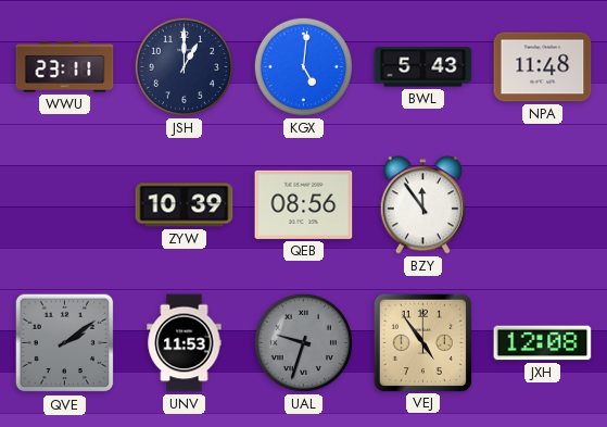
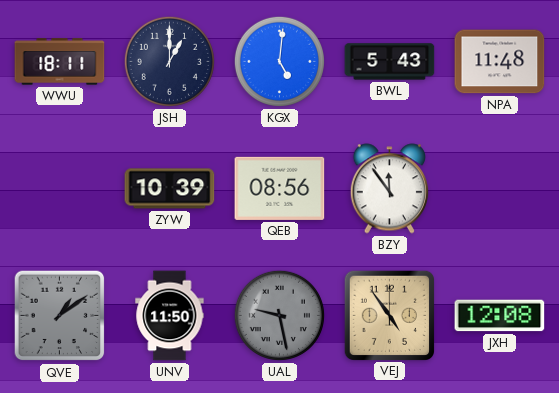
WWU: 23:11 -> 18:11 (60, 62)
QVE: 2:09 -> 1:09 (60, 316)
UNV: 11:53 -> 11:50 (170, 316)
UAL: 9:33 -> 9:28 (279, 315)
